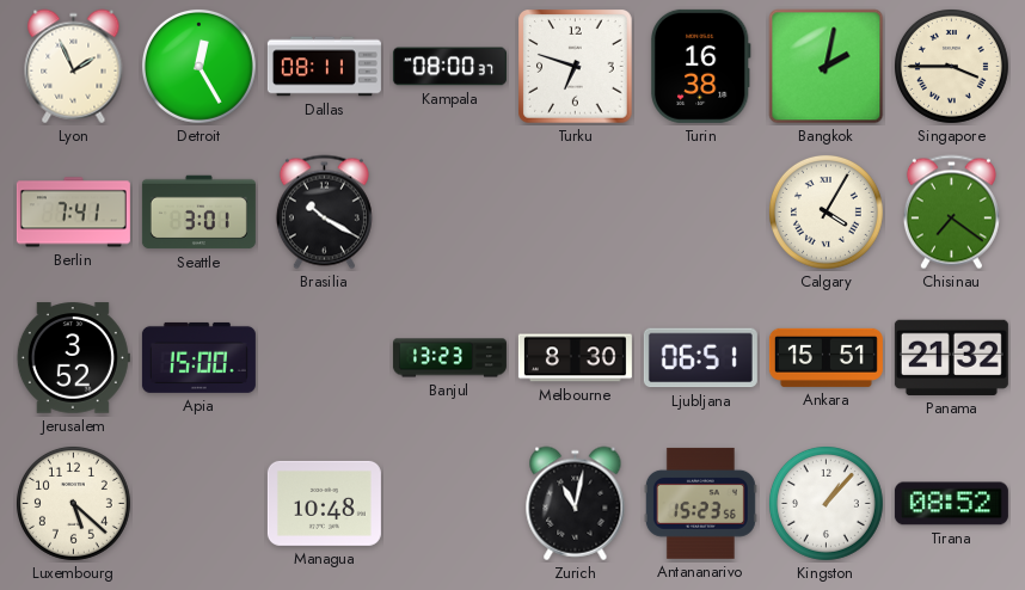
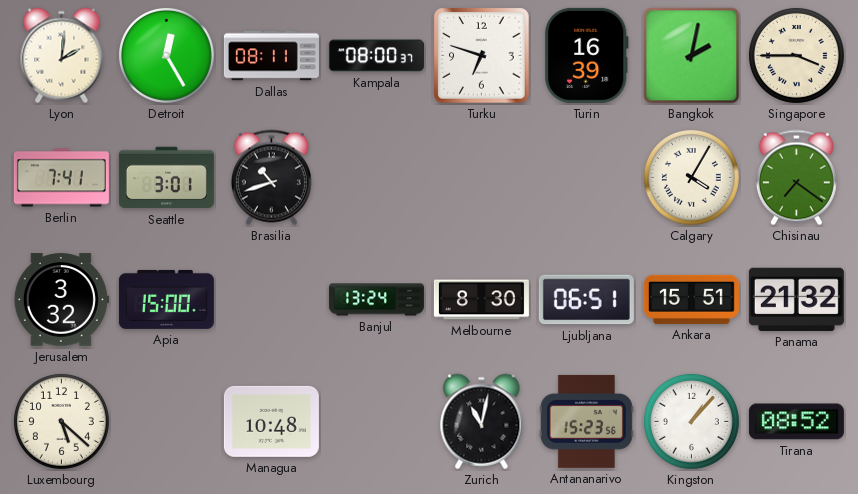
Lyon: 1:56 -> 2:01 (62, 56)
Turin: 16:38 -> 16:39 (586, 55)
Brasilia: 10:20 -> 10:42 (271, 178)
Jerusalem: 3:52 -> 3:32 (61, 300)
Banjul: 13:23 -> 13:24 (376, 300)
